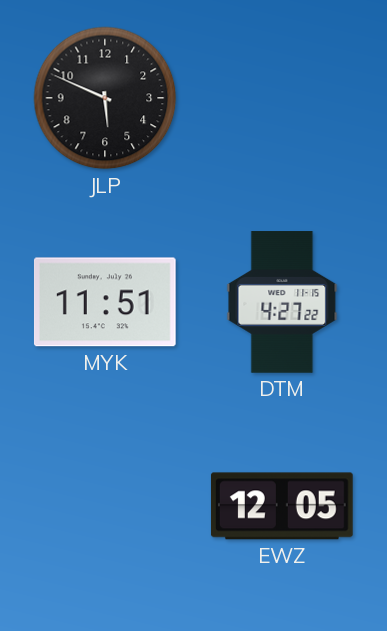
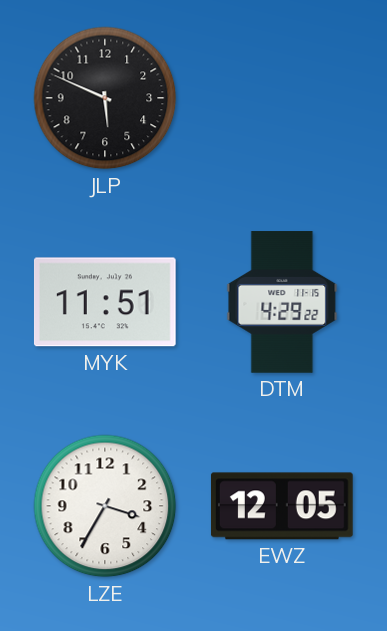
DTM: 4:27 -> 4:29 (282, 302)
LZE: none -> 3:35 (105, 506)
